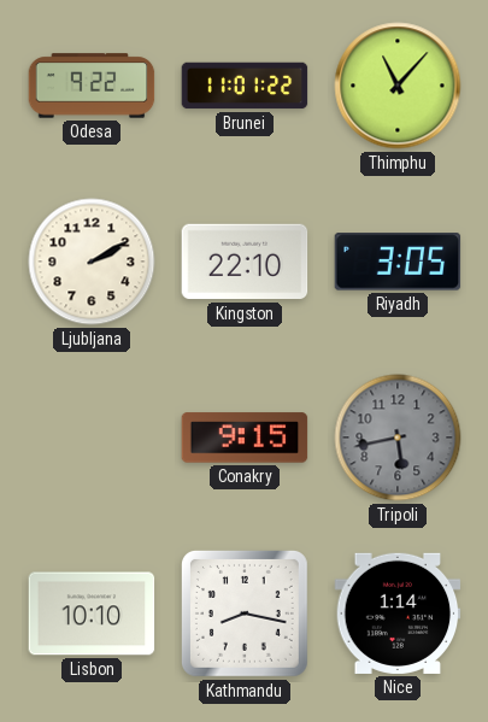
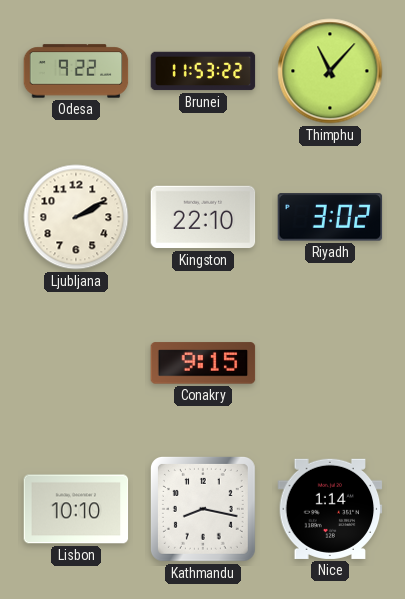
Brunei: 11:01 -> 11:53 (203, 71)
Riyadh: 3:05 -> 3:02 (330, 217)
Tripoli: 5:43 -> none (398, 438)
